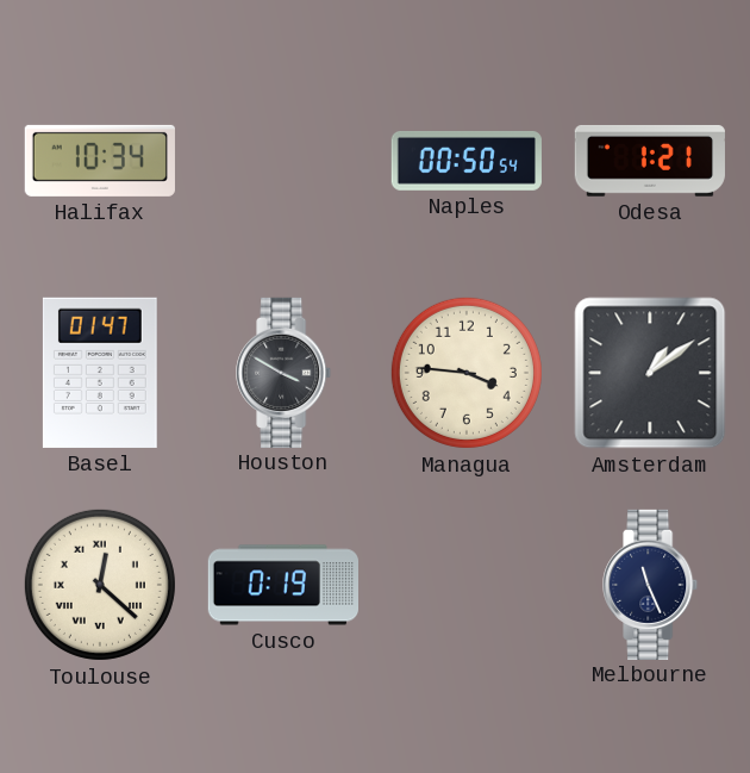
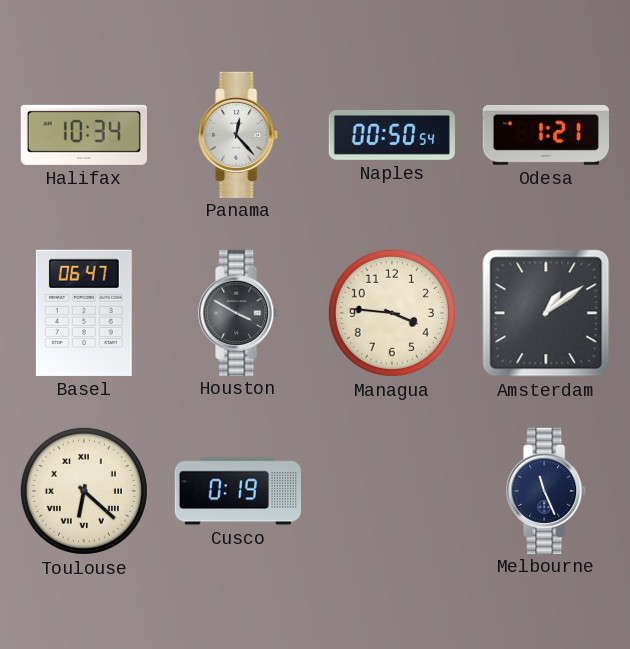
Panama: none -> 12:23 (239, 134)
Basel: 01:47 -> 06:47 (84, 313)
Toulouse: 12:22 -> 6:22 (84, 491)
